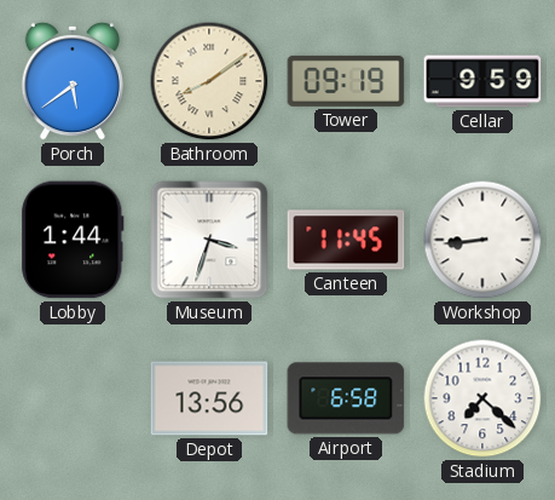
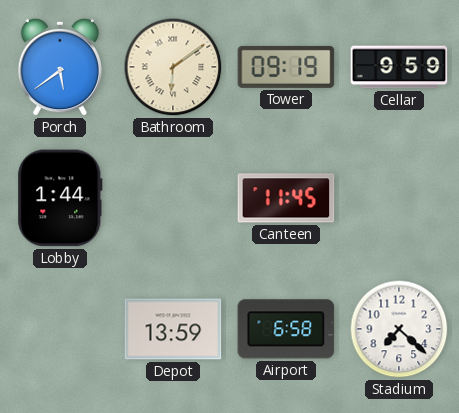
Bathroom: 8:09 -> 6:09 (173, 67)
Museum: 3:33 -> none (209, 240)
Workshop: 8:44 -> none (482, 240)
Depot: 13:56 -> 13:59 (173, 329)
